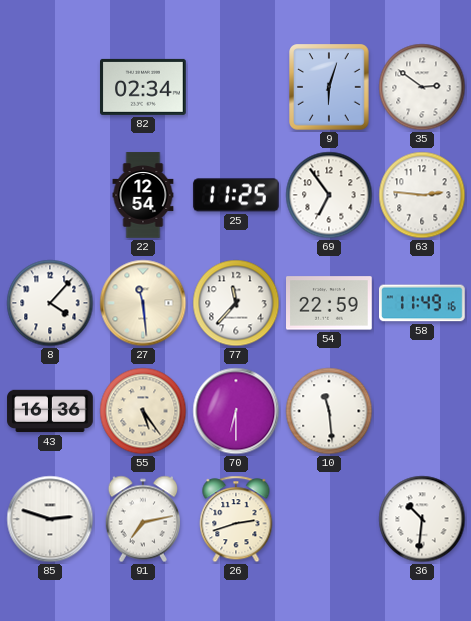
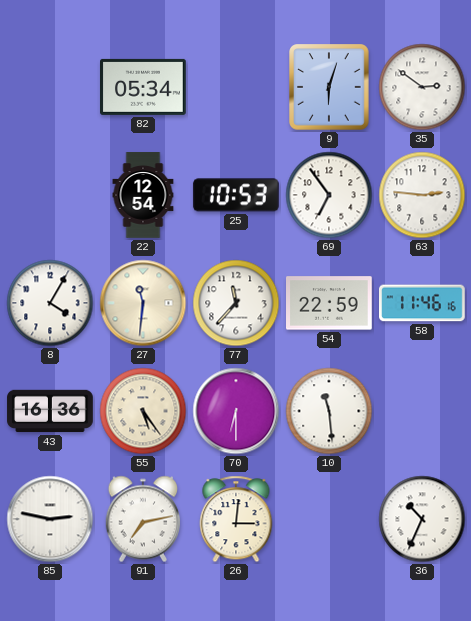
82: 02:34 -> 05:34 (144, 87)
25: 11:25 -> 10:53 (236, 195)
8: 4:07 -> 4:05 (50, 303)
27: 11:29 -> 11:31 (143, 303)
58: 11:49 -> 11:46 (423, 303)
85: 2:48 -> 2:47 (50, 519)
26: 2:42 -> 3:01 (236, 519)
36: 10:31 -> 10:34 (422, 519)
